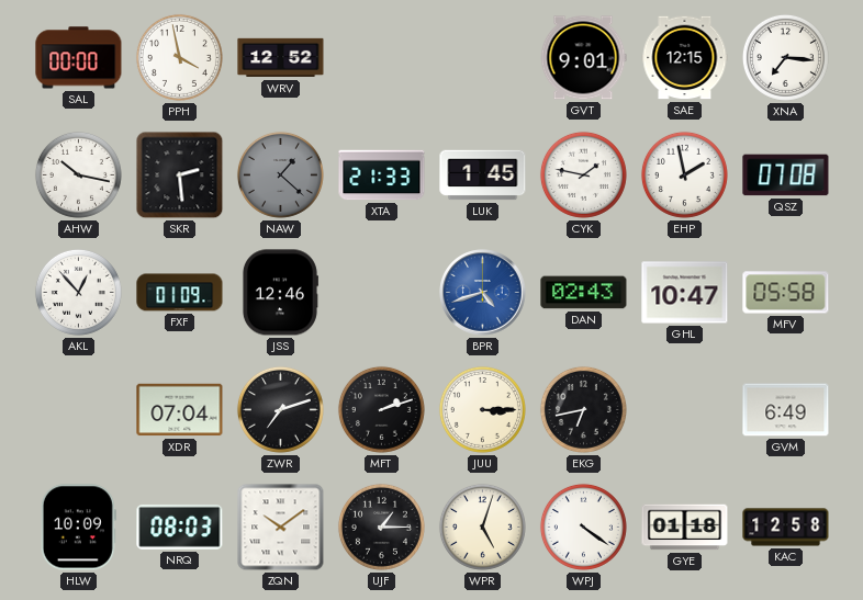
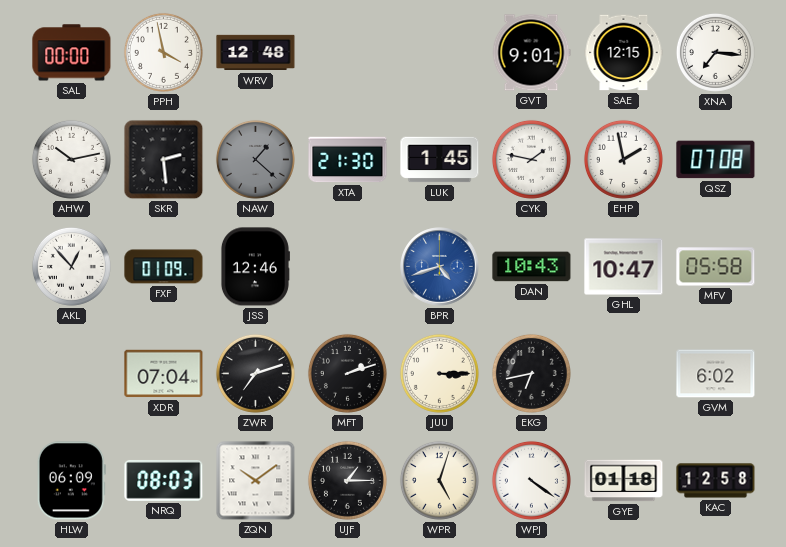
WRV: 12:52 -> 12:48 (256, 53)
AHW: 10:17 -> 10:13 (71, 159)
XTA: 21:33 -> 21:30 (348, 160)
DAN: 02:43 -> 10:43 (532, 267)
GVM: 6:49 -> 6:02 (716, 374)
HLW: 10:09 -> 06:09 (71, 481)
